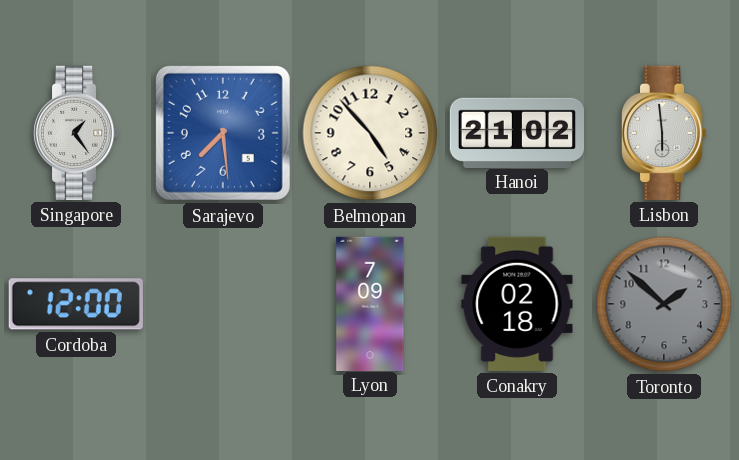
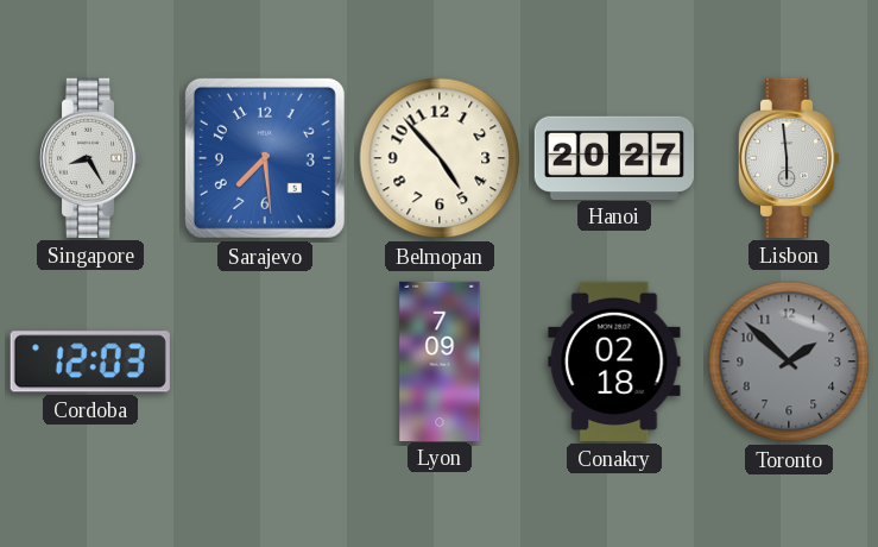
Singapore: 1:24 -> 8:25 (90, 158)
Hanoi: 21:02 -> 20:27 (613, 157)
Cordoba: 12:00 -> 12:03 (90, 361)
